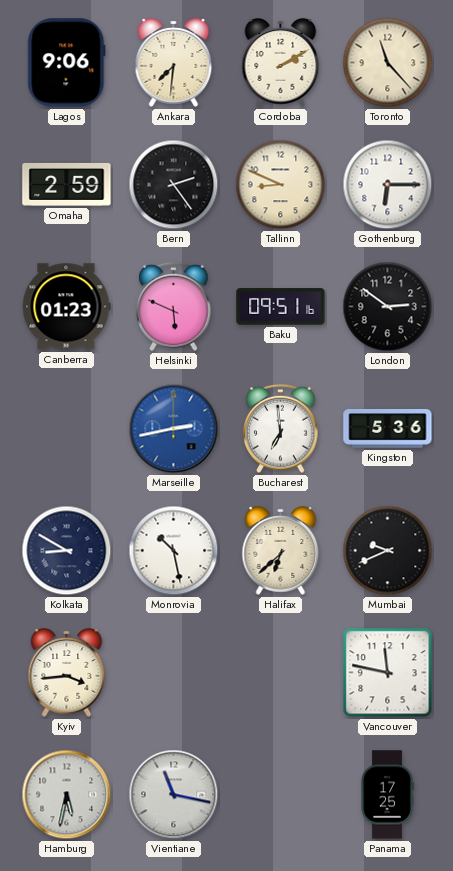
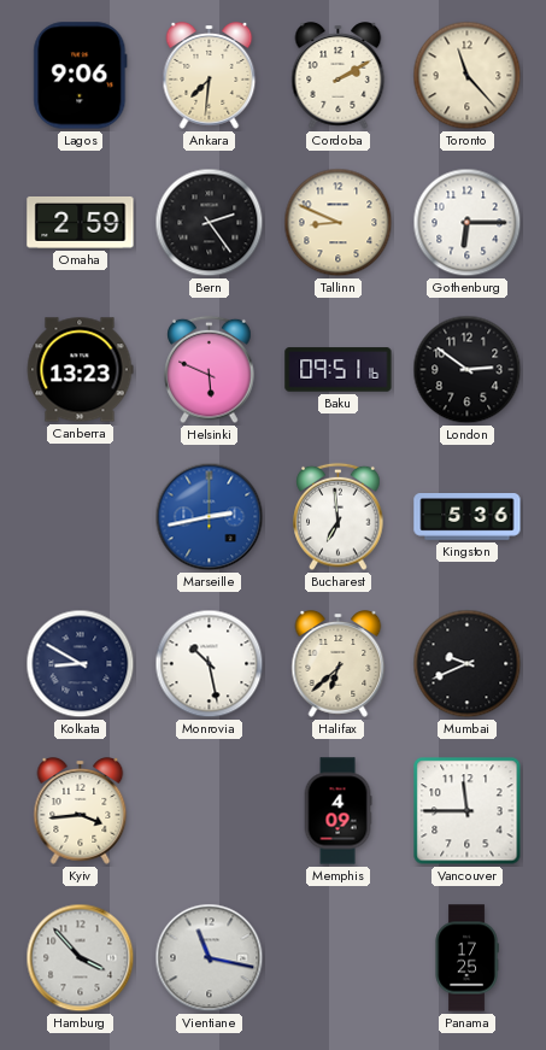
Canberra: 01:23 -> 13:23 (80, 370)
Memphis: none -> 4:09 (337, 811)
Vancouver: 11:47 -> 11:45 (468, 811)
Hamburg: 5:32 -> 3:53 (81, 958)
